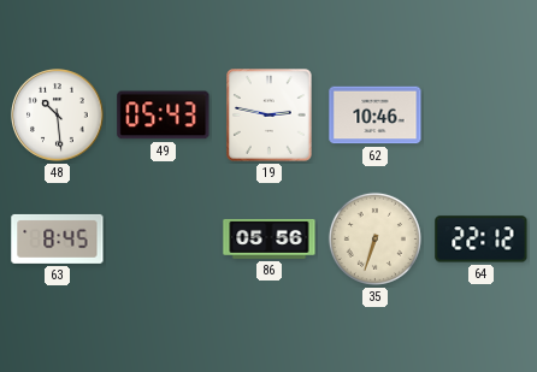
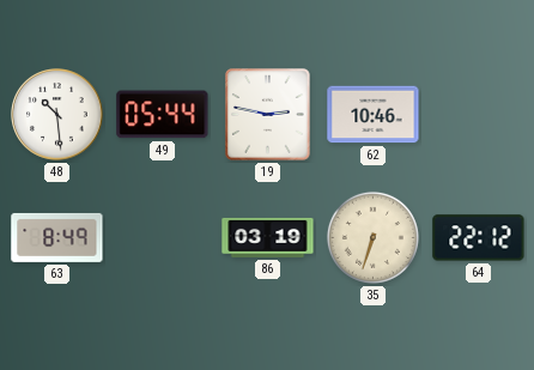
49: 05:43 -> 05:44 (163, 115)
63: 8:45 -> 8:49 (57, 237)
86: 05:56 -> 03:19 (268, 237)
